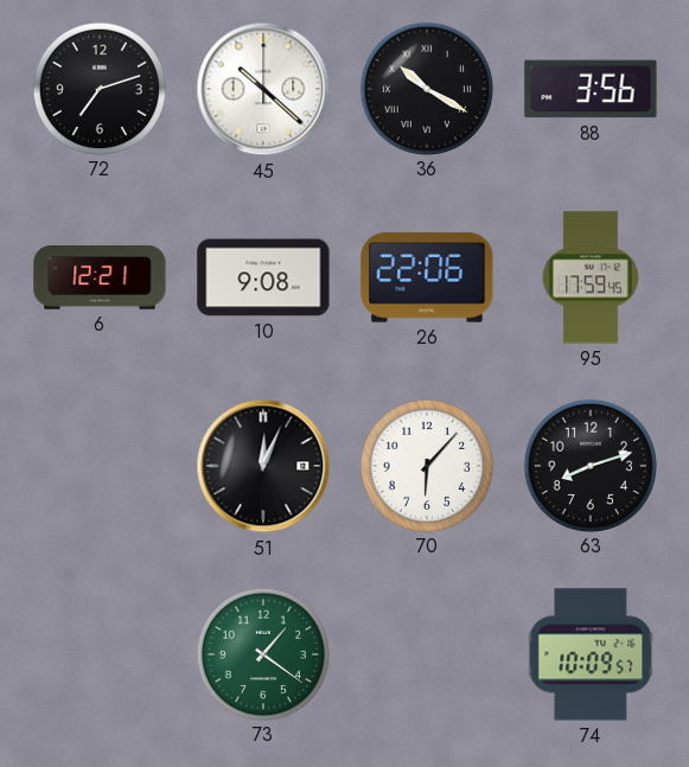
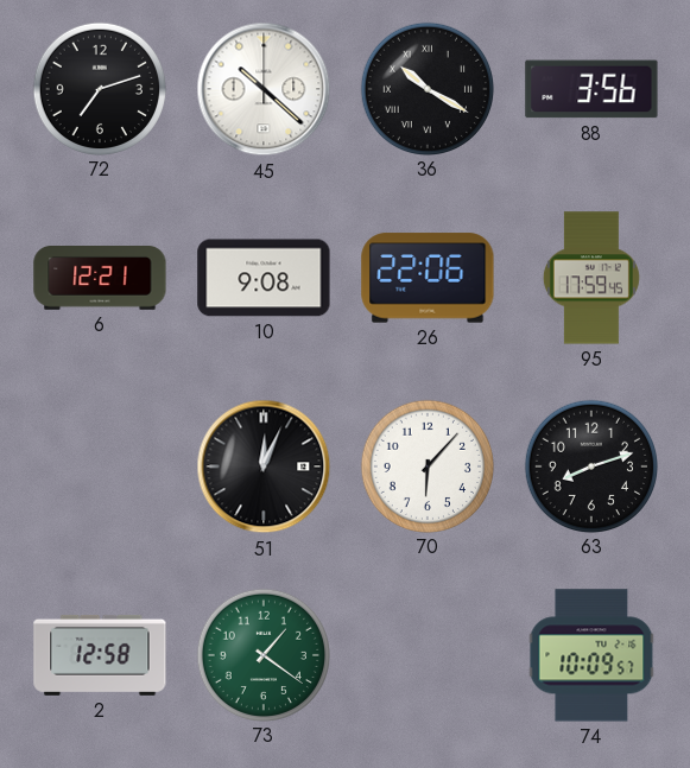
2: none -> 12:58 (100, 655)
